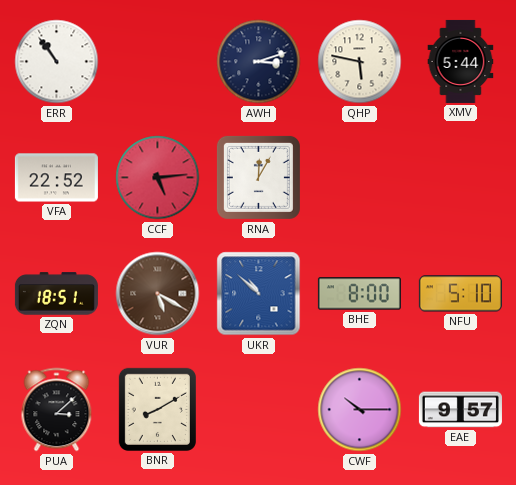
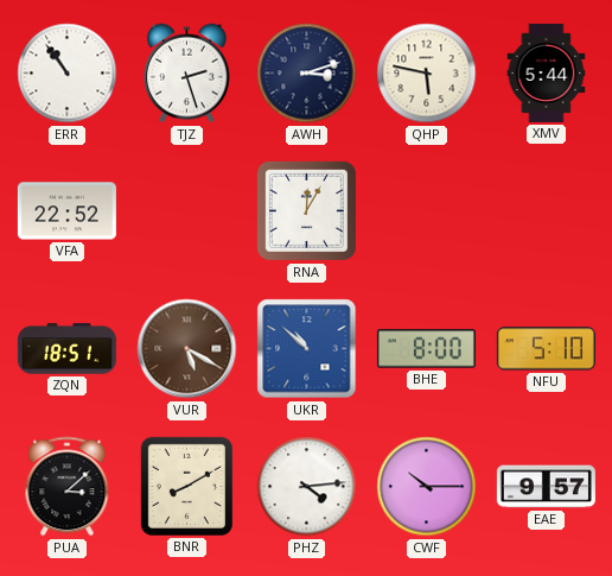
TJZ: none -> 2:27 (187, 74)
CCF: 5:14 -> none (158, 178)
PHZ: none -> 4:14 (307, 487)
